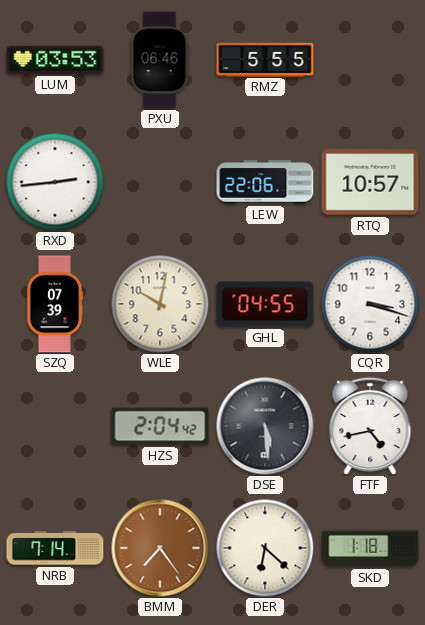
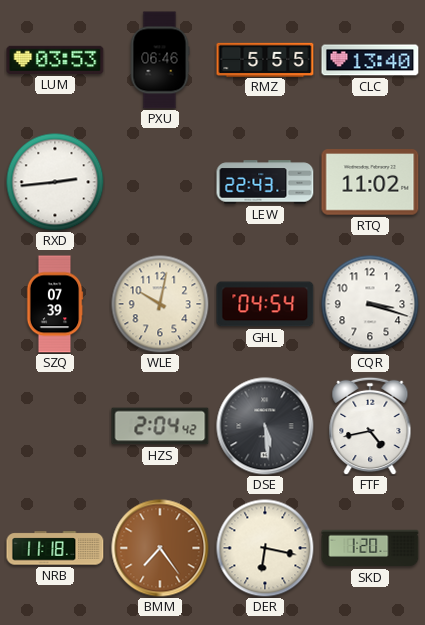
CLC: none -> 13:40 (370, 60)
LEW: 22:06 -> 22:43 (265, 182)
RTQ: 10:57 -> 11:02 (370, 182)
GHL: 04:55 -> 04:54 (265, 304)
NRB: 7:14 -> 11:18 (55, 548)
DER: 6:22 -> 6:17 (265, 548)
SKD: 1:18 -> 1:20 (370, 548)
